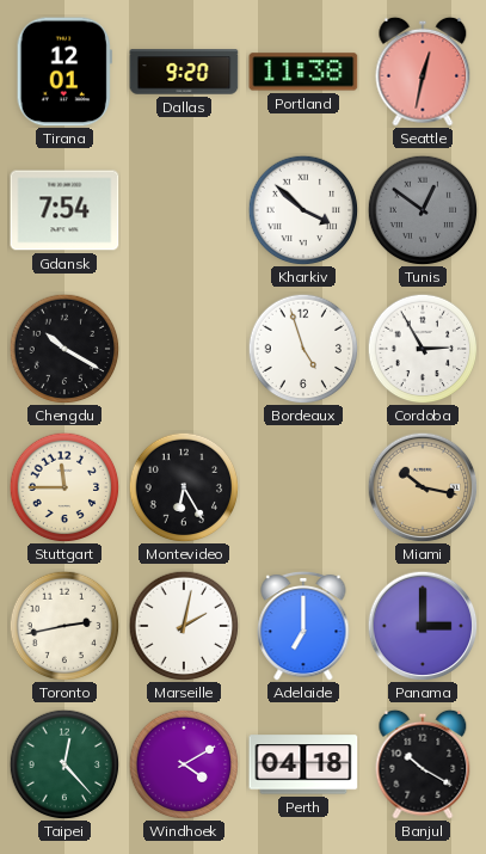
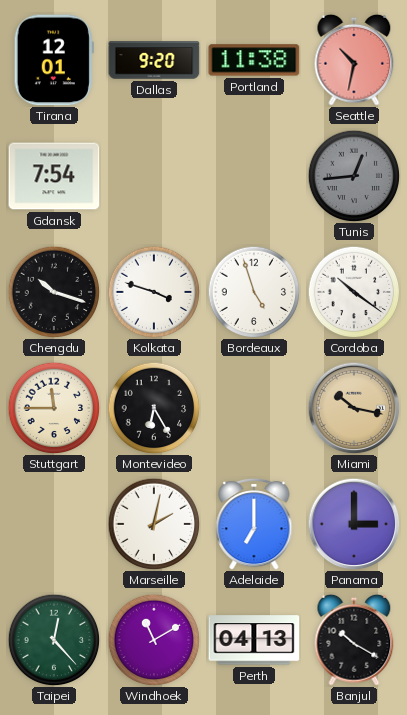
Seattle: 12:32 -> 10:32 (354, 60)
Kharkiv: 3:52 -> none (303, 210)
Tunis: 12:51 -> 12:44 (354, 176)
Chengdu: 10:20 -> 10:18 (54, 292)
Kolkata: none -> 3:48 (154, 292)
Cordoba: 2:55 -> 10:21 (354, 292)
Toronto: 2:43 -> none (64, 626)
Windhoek: 4:10 -> 11:10 (154, 640)
Perth: 04:18 -> 04:13 (254, 640)
